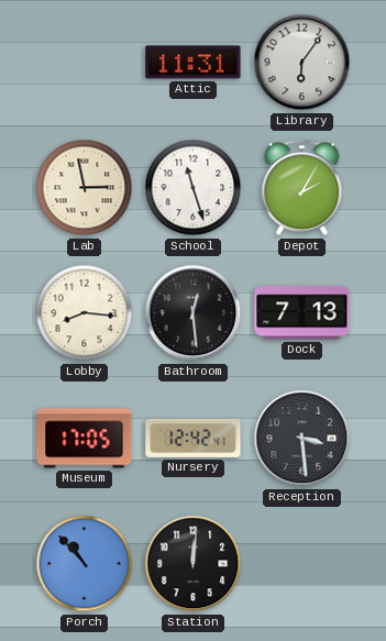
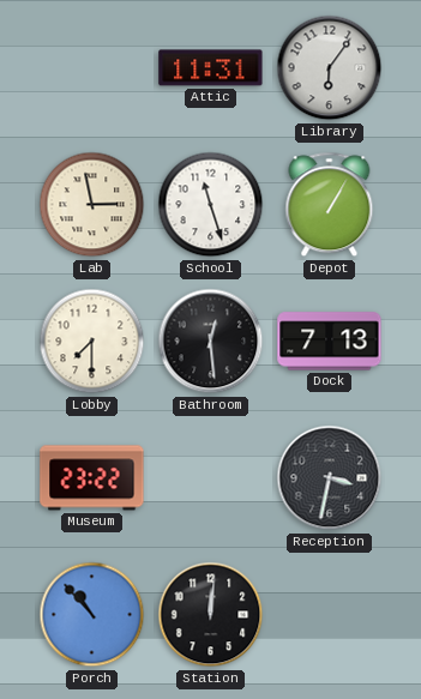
Depot: 2:05 -> 1:05 (330, 205)
Lobby: 8:16 -> 7:30 (92, 342)
Museum: 17:05 -> 23:22 (92, 478)
Nursery: 12:42 -> none (194, 438)
Reception: 3:29 -> 3:32 (330, 478)
